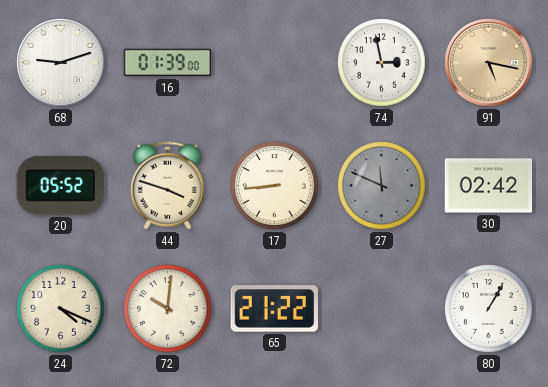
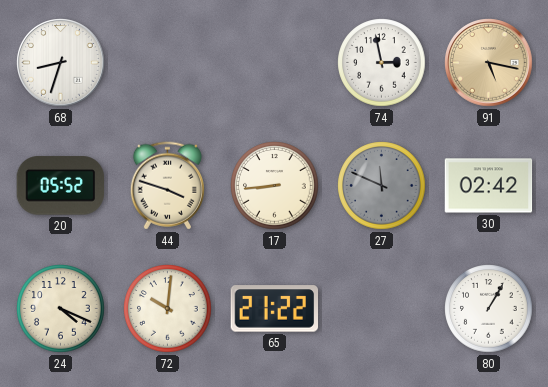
68: 9:12 -> 8:33 (61, 63)
16: 01:39 -> none (168, 63)
